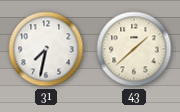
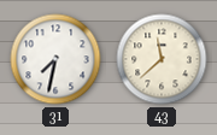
43: 1:38 -> 11:38 (162, 59)
